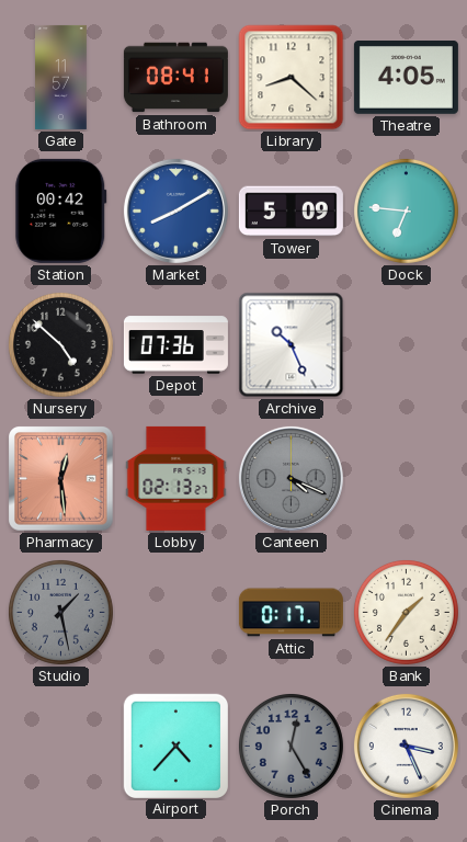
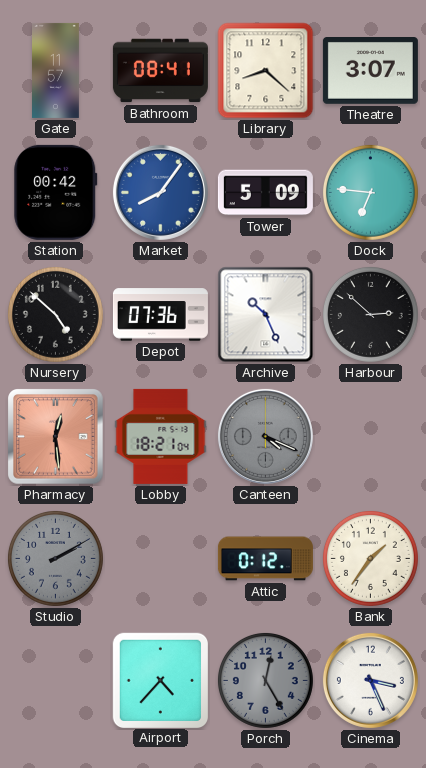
Theatre: 4:05 -> 3:07 (370, 71)
Market: 8:10 -> 8:06 (160, 192)
Harbour: none -> 2:52 (370, 314)
Lobby: 02:13 -> 18:21 (161, 436)
Studio: 1:28 -> 2:10 (55, 558)
Attic: 0:17 -> 0:12 (265, 559)
